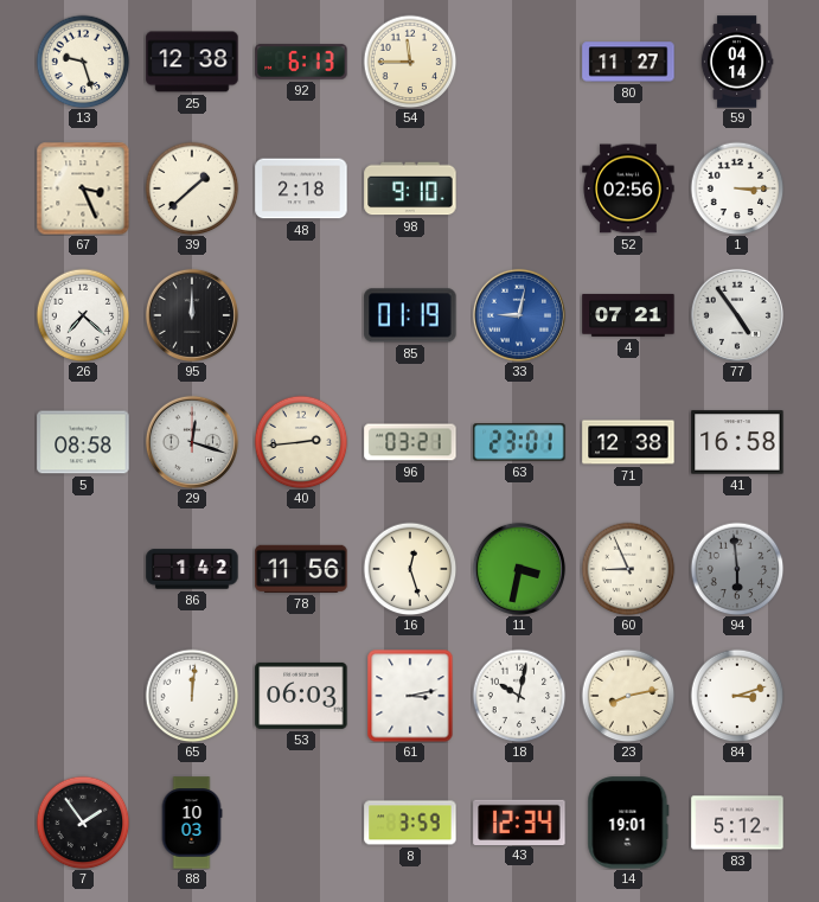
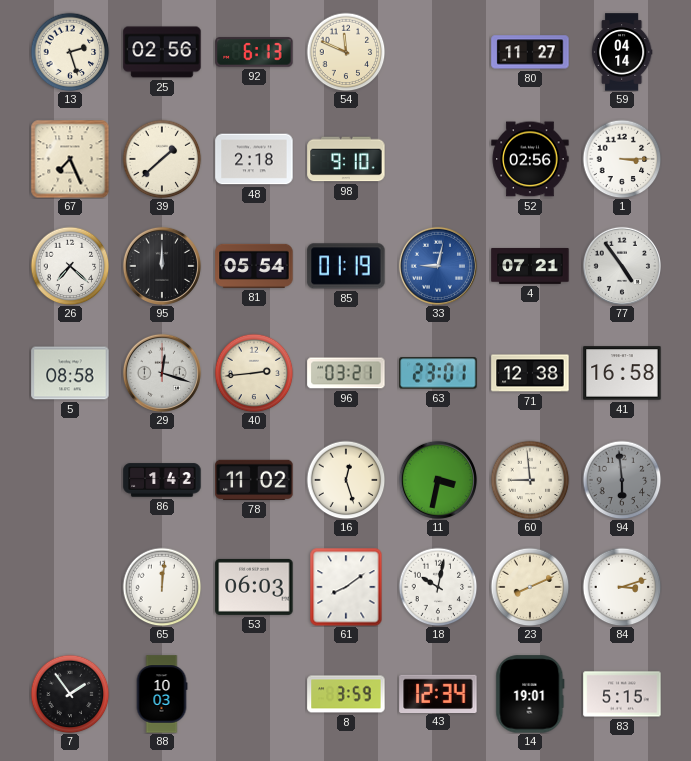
13: 9:27 -> 2:27 (70, 52)
25: 12:38 -> 02:56 (162, 52)
54: 11:45 -> 11:49 (346, 52)
67: 3:26 -> 7:26 (70, 159)
81: none -> 05:54 (254, 266)
78: 11:56 -> 11:02 (254, 480)
60: 8:56 -> 8:59 (530, 480)
61: 3:13 -> 8:09 (346, 587)
23: 8:13 -> 8:11 (530, 587)
83: 5:12 -> 5:15 (622, 694)
